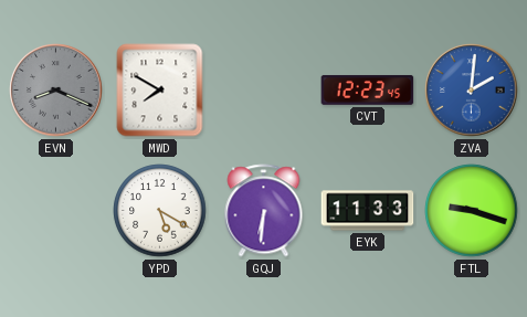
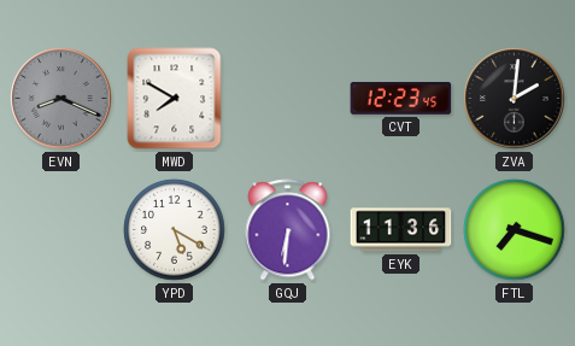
ZVA dial: blue -> black (515, 99)
EYK: 11:33 -> 11:36 (401, 230)
FTL: 9:18 -> 7:18 (515, 230)
